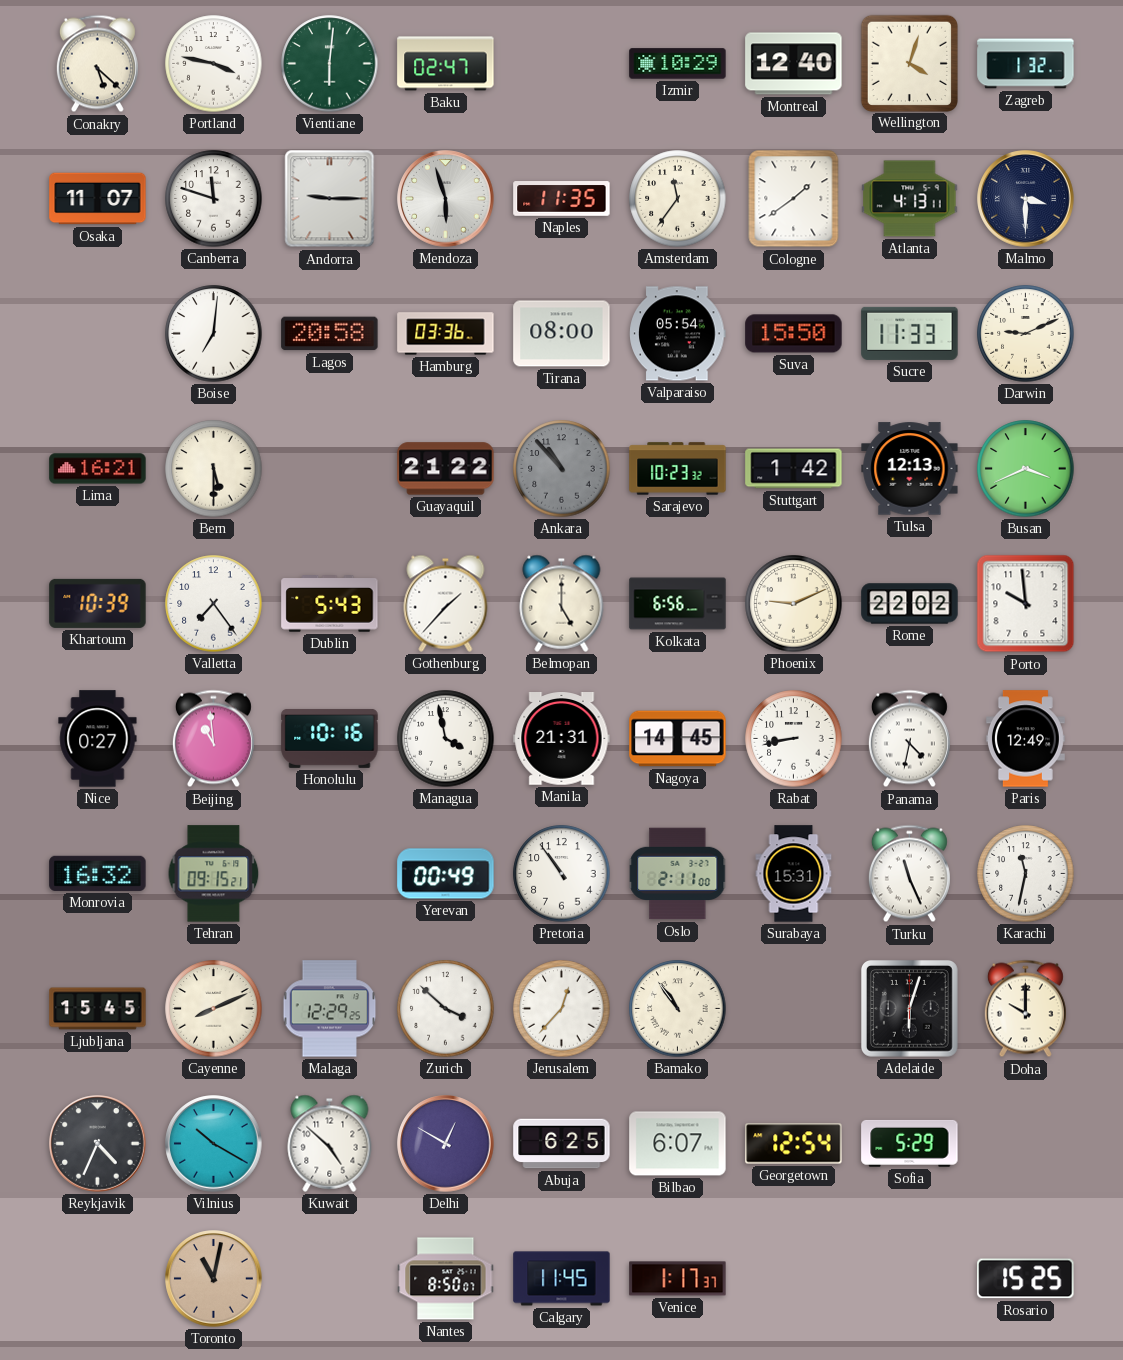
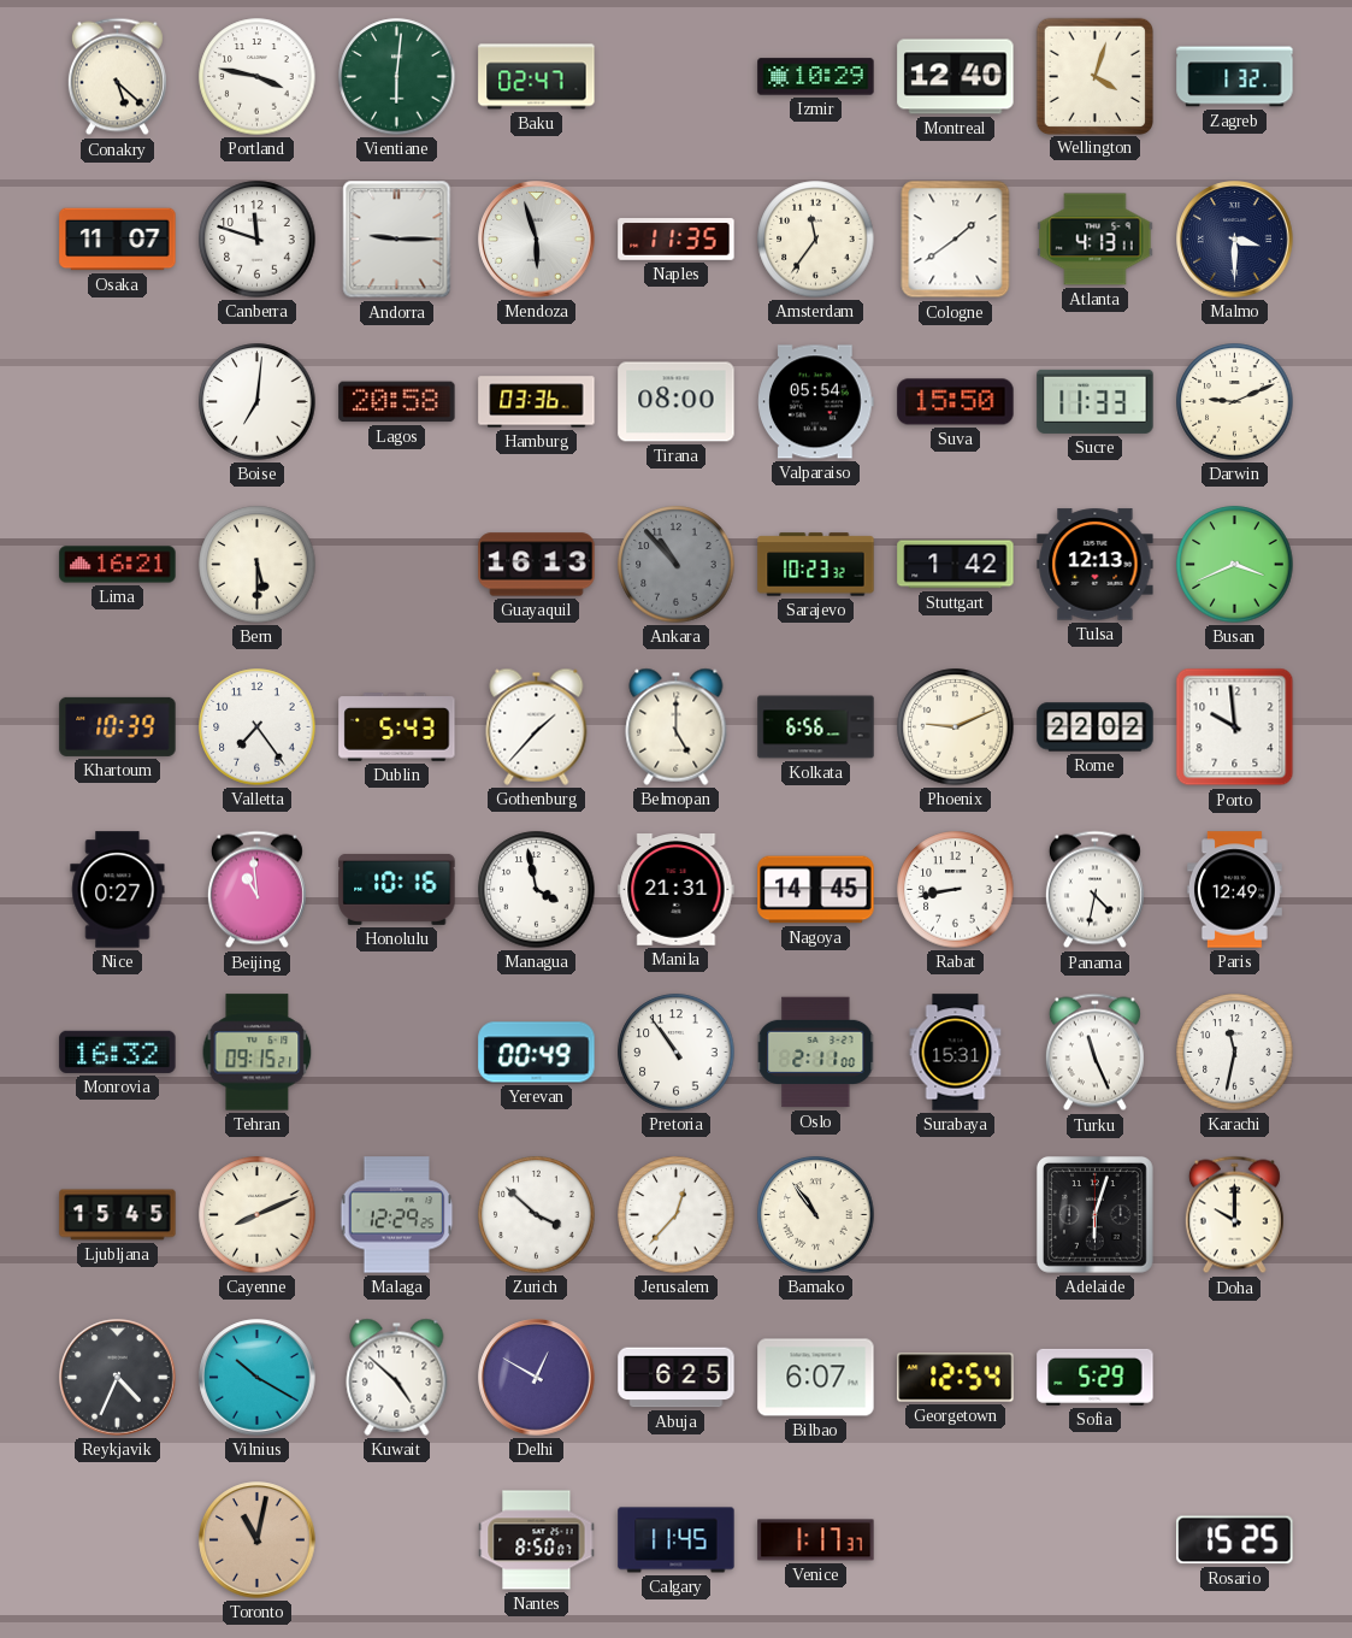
Guayaquil: 21:22 -> 16:13 (537, 565)
